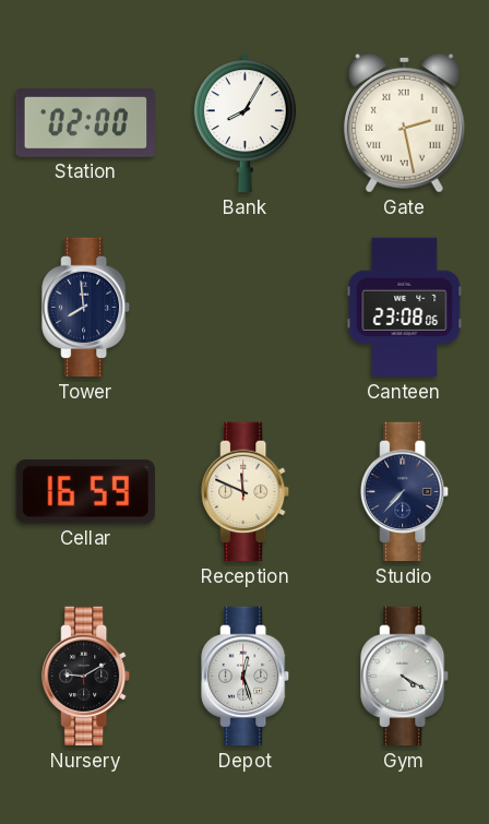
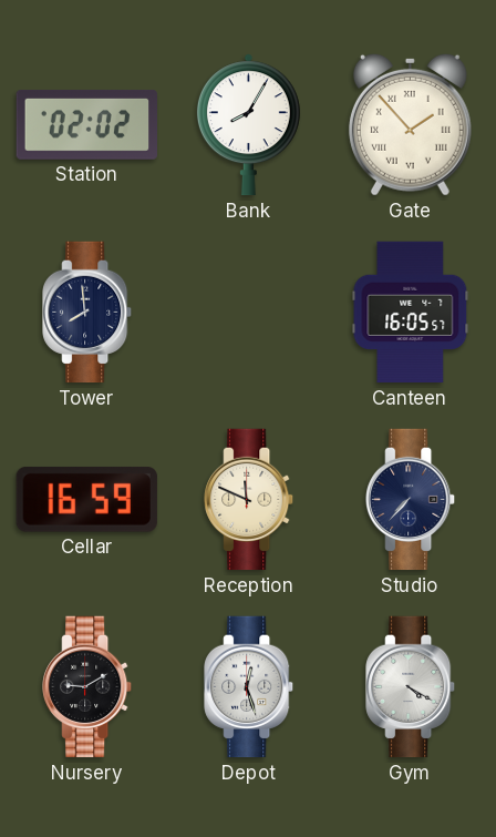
Station: 02:00 -> 02:02 (87, 124)
Gate: 2:28 -> 1:53 (410, 124)
Canteen: 23:08 -> 16:05 (411, 313)
